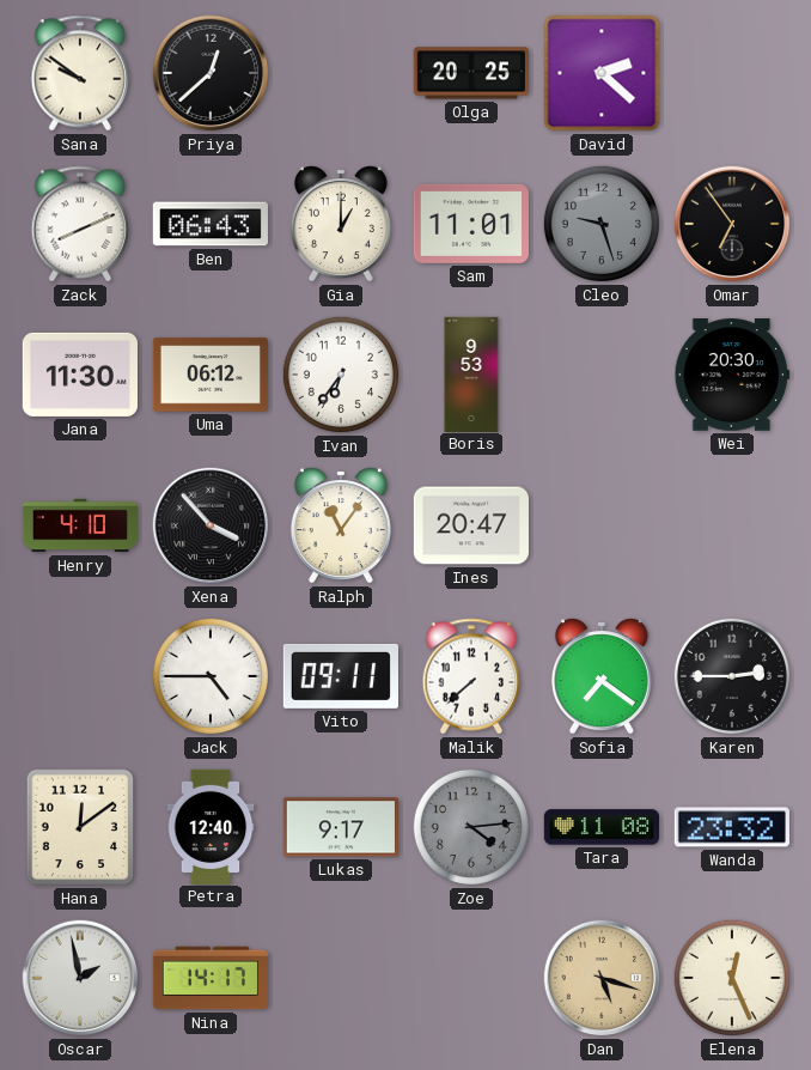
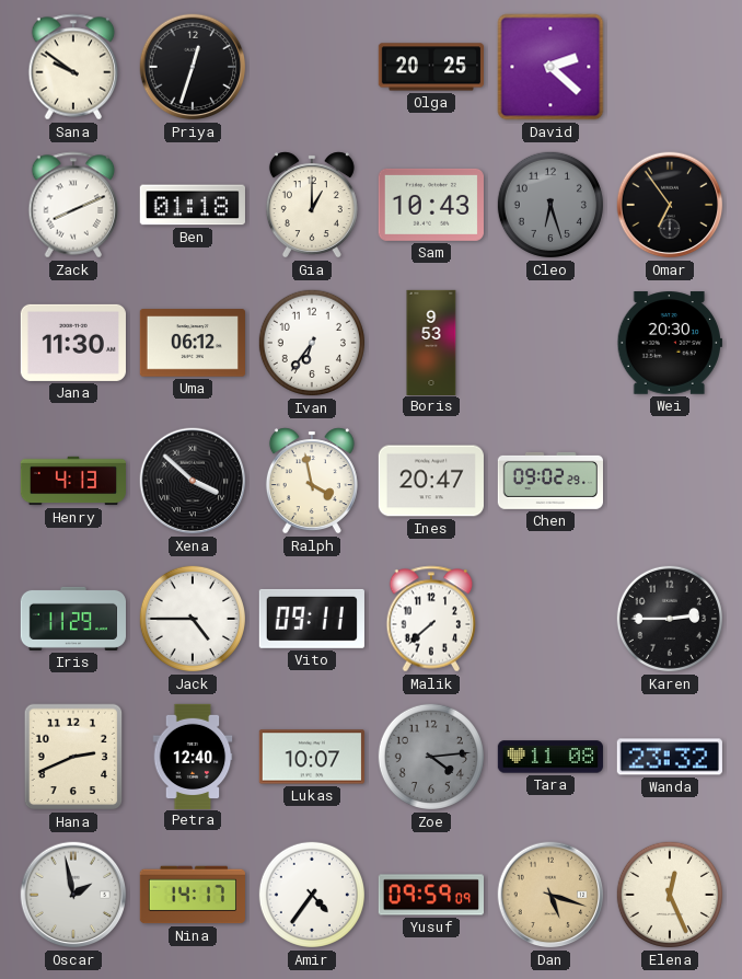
Priya: 12:38 -> 12:33 (193, 67)
Ben: 06:43 -> 01:18 (193, 205)
Sam: 11:01 -> 10:43 (431, 205)
Cleo: 9:27 -> 6:27 (550, 205)
Henry: 4:10 -> 4:13 (72, 481)
Xena: 3:53 -> 3:52 (193, 481)
Ralph: 11:06 -> 3:58 (312, 481)
Chen: none -> 09:02 (549, 481)
Iris: none -> 11:29 (72, 619)
Sofia: 7:21 -> none (602, 676)
Hana: 12:09 -> 2:41 (73, 757)
Lukas: 9:17 -> 10:07 (312, 757)
Amir: none -> 4:36 (312, 895)
Yusuf: none -> 09:59 (430, 895)
